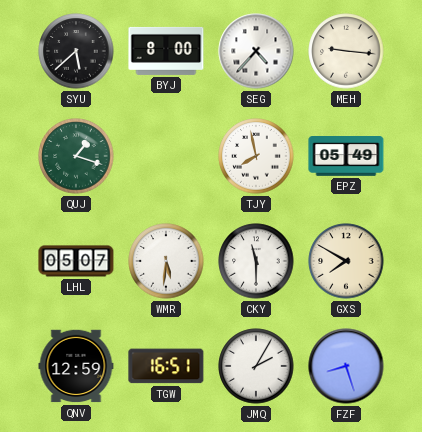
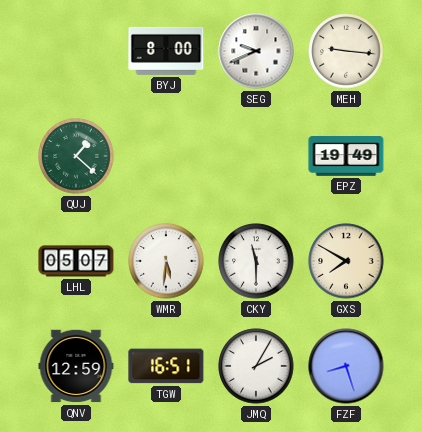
SYU: 5:38 -> none (76, 51)
SEG: 4:37 -> 9:41 (256, 51)
QUJ: 1:18 -> 1:22 (76, 156)
TJY: 7:58 -> none (256, 156)
EPZ: 05:49 -> 19:49 (346, 157)
